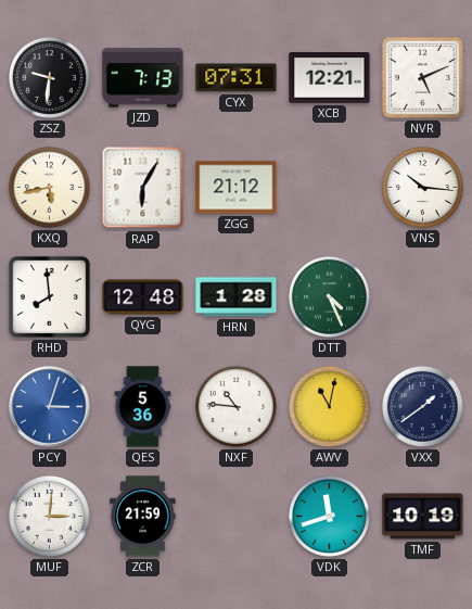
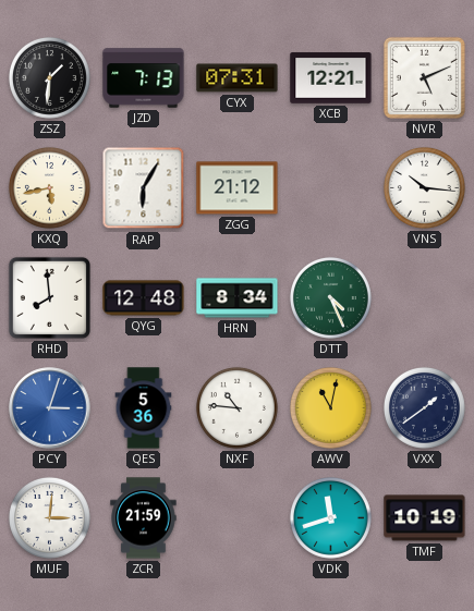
ZSZ: 9:31 -> 1:31 (49, 77)
HRN: 1:28 -> 8:34 (238, 298)
